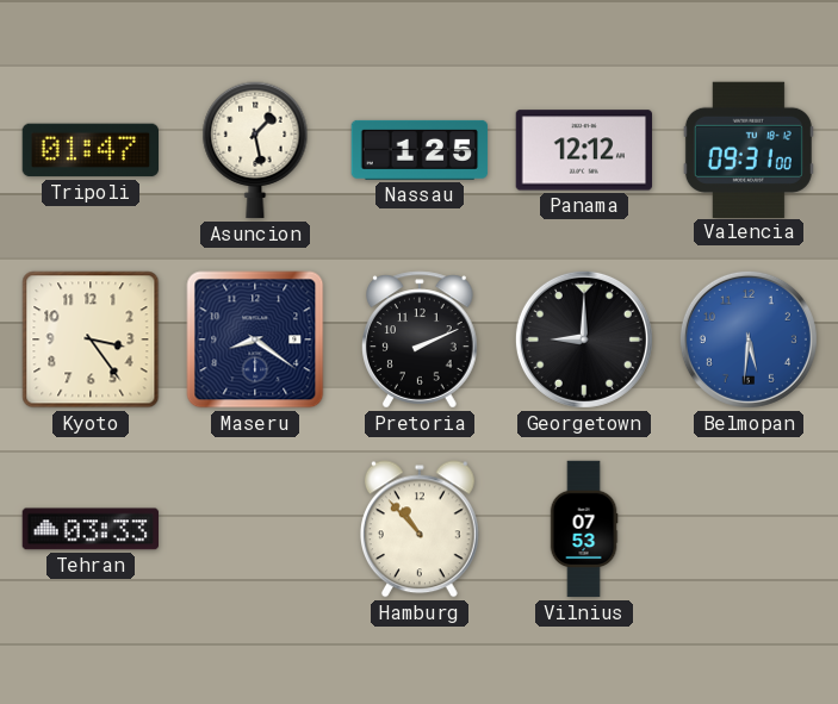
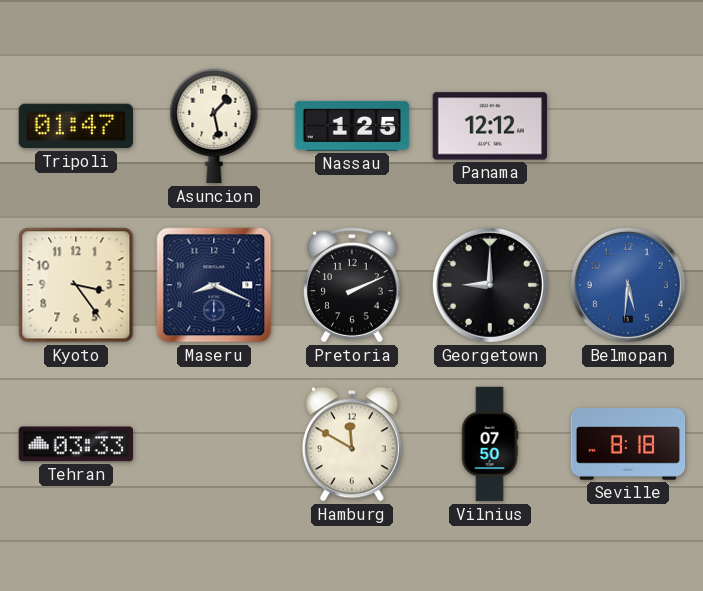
Valencia: 09:31 -> none (749, 149)
Maseru: 8:21 -> 8:19 (214, 285)
Hamburg: 10:53 -> 11:50 (352, 444)
Vilnius: 07:53 -> 07:50 (490, 444)
Seville: none -> 8:18 (628, 444)
